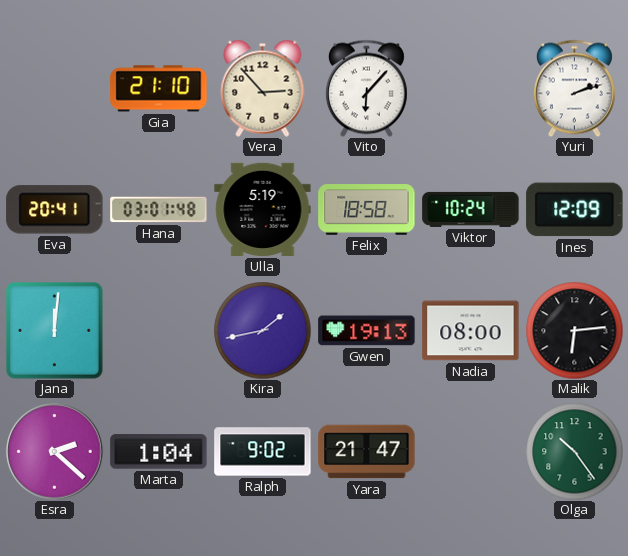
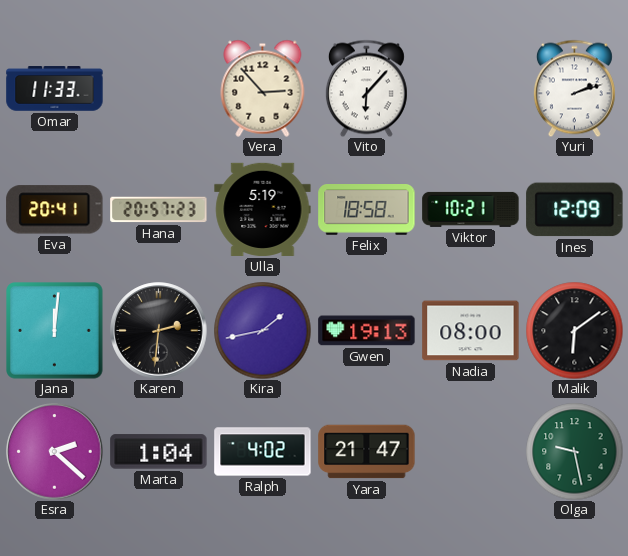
Omar: none -> 11:33 (55, 89)
Gia: 21:10 -> none (159, 89)
Hana: 03:01 -> 20:57 (159, 210)
Viktor: 10:24 -> 10:21 (471, 209)
Karen: none -> 2:31 (159, 331)
Malik: 6:14 -> 6:09 (574, 330)
Ralph: 9:02 -> 4:02 (263, 452)
Olga: 10:24 -> 9:28 (574, 451)
